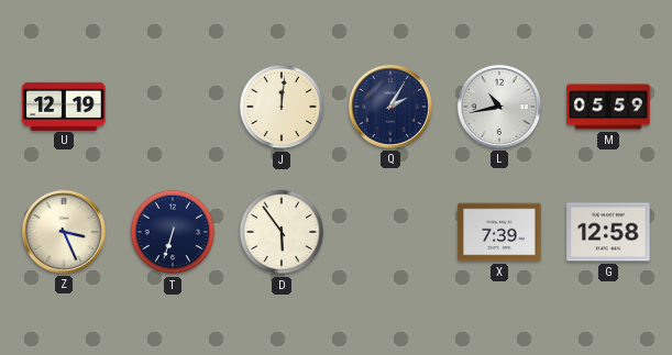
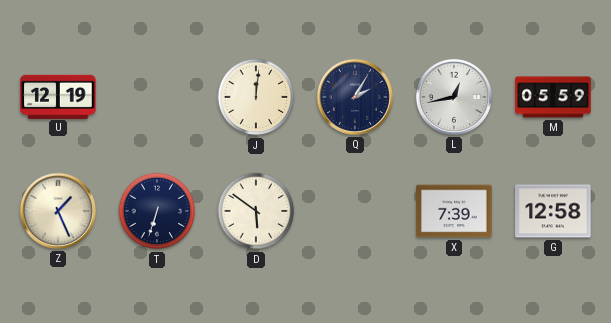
L: 10:43 -> 12:43 (454, 97)
Z: 3:26 -> 1:26 (58, 211)
D: 5:54 -> 5:51 (256, 211)
